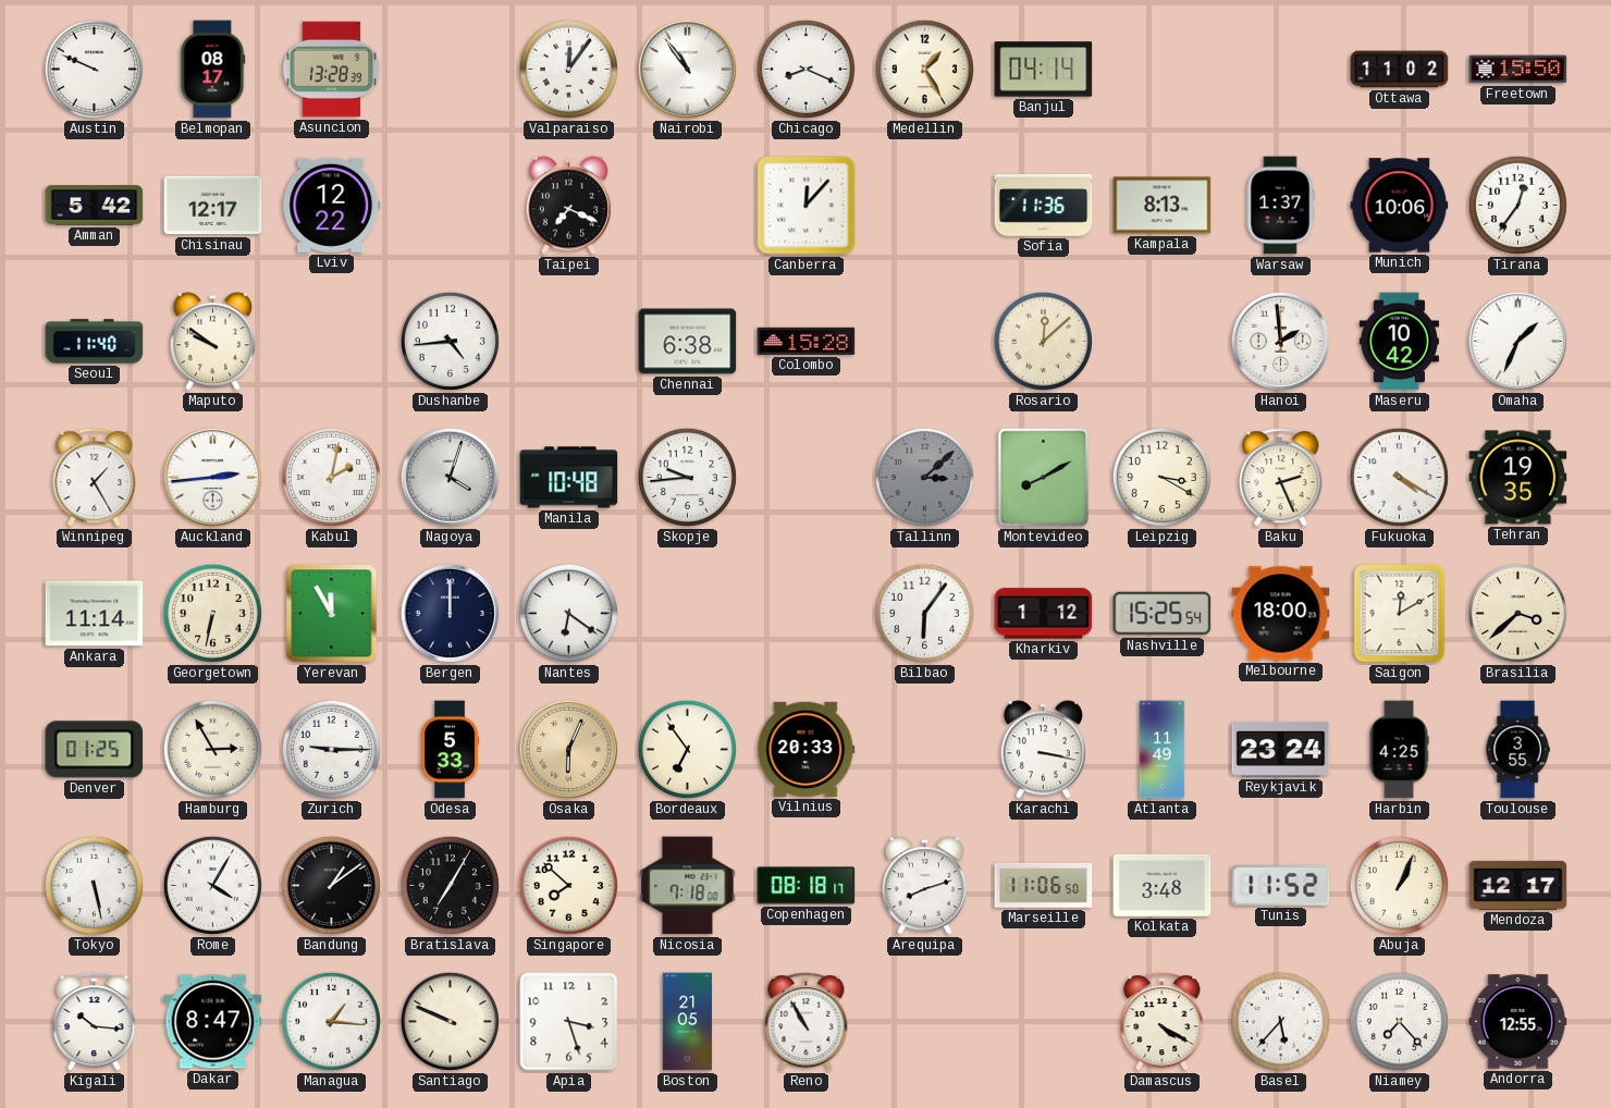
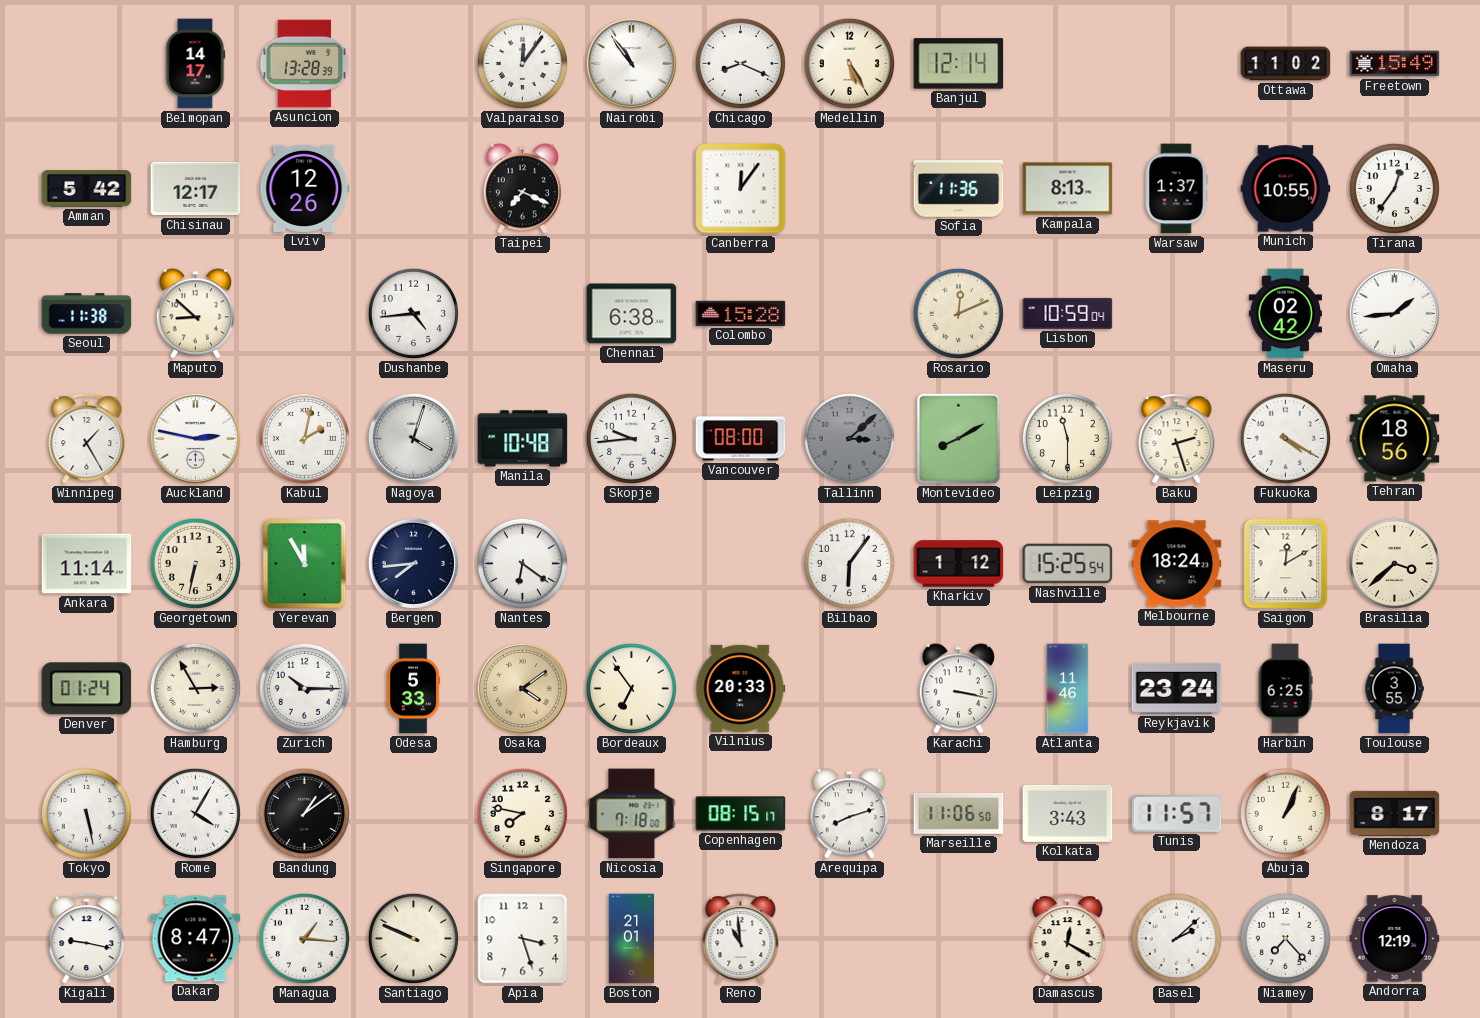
Austin: 9:49 -> none (94, 69)
Belmopan: 08:17 -> 14:17 (195, 64)
Medellin: 1:25 -> 5:25 (849, 63)
Banjul: 04:14 -> 12:14 (959, 64)
Freetown: 15:50 -> 15:49 (1395, 64)
Lviv: 12:22 -> 12:26 (305, 188)
Canberra: 12:07 -> 12:06 (741, 189)
Munich: 10:06 -> 10:55 (1286, 189)
Seoul: 11:40 -> 11:38 (87, 314)
Maputo: 9:51 -> 8:52 (195, 314)
Rosario: 12:08 -> 12:11 (958, 313)
Lisbon: none -> 10:59 (1068, 313)
Hanoi: 1:59 -> none (1280, 341)
Maseru: 10:42 -> 02:42 (1285, 314)
Omaha: 1:34 -> 1:44 (1394, 313)
Auckland: 2:44 -> 2:47 (195, 438)
Vancouver: none -> 08:00 (741, 439)
Leipzig: 3:20 -> 11:30 (1067, 438)
Baku: 2:26 -> 2:27 (1177, 439)
Tehran: 19:35 -> 18:56 (1395, 439)
Bergen: 12:00 -> 7:44 (413, 563)
Melbourne: 18:00 -> 18:24 (1177, 564)
Denver: 01:25 -> 01:24 (87, 689)
Zurich: 9:15 -> 10:15 (304, 688)
Osaka: 6:04 -> 4:09 (522, 688)
Atlanta: 11:49 -> 11:46 (1068, 689)
Harbin: 4:25 -> 6:25 (1285, 689)
Bratislava: 7:05 -> none (450, 885)
Singapore: 7:52 -> 7:47 (522, 813)
Copenhagen: 08:18 -> 08:15 (741, 814)
Kolkata: 3:48 -> 3:43 (1068, 813)
Tunis: 11:52 -> 11:57 (1177, 813)
Mendoza: 12:17 -> 8:17 (1395, 813)
Kigali: 10:16 -> 9:17 (87, 939)
Boston: 21:05 -> 21:01 (632, 939)
Reno: 10:55 -> 10:59 (741, 939)
Damascus: 4:20 -> 12:20 (1068, 939)
Basel: 5:37 -> 2:08 (1176, 938)
Andorra: 12:55 -> 12:19 (1395, 939)
